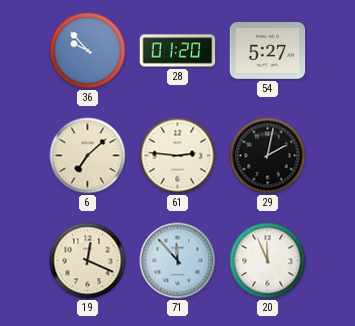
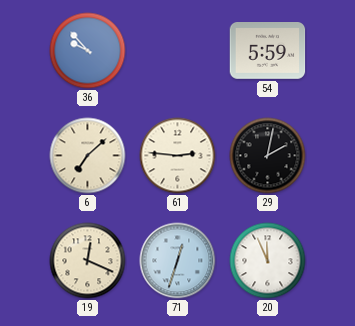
28: 01:20 -> none (178, 51)
54: 5:27 -> 5:59 (268, 51)
71: 11:53 -> 12:33 (178, 261)
